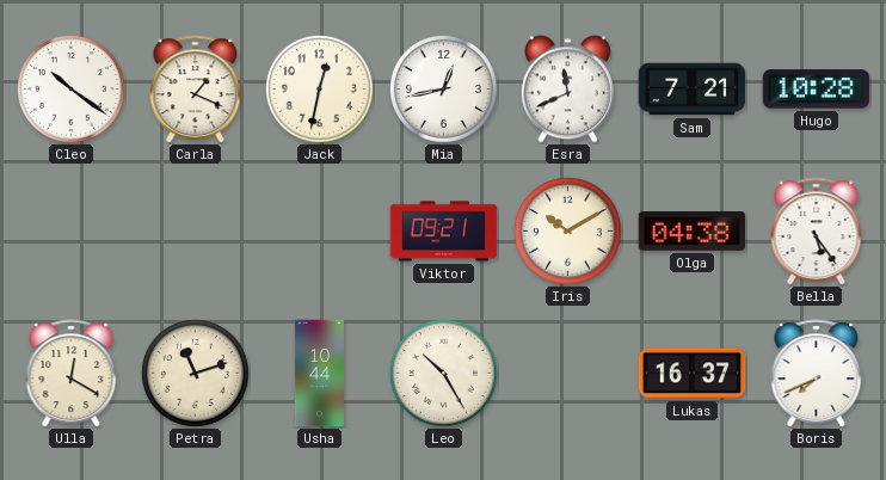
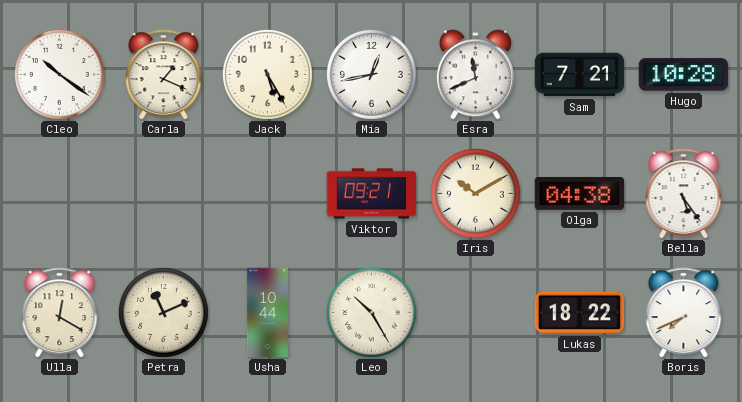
Jack: 12:32 -> 5:25 (267, 74)
Petra: 11:12 -> 11:11 (163, 312)
Lukas: 16:37 -> 18:22 (580, 313)
